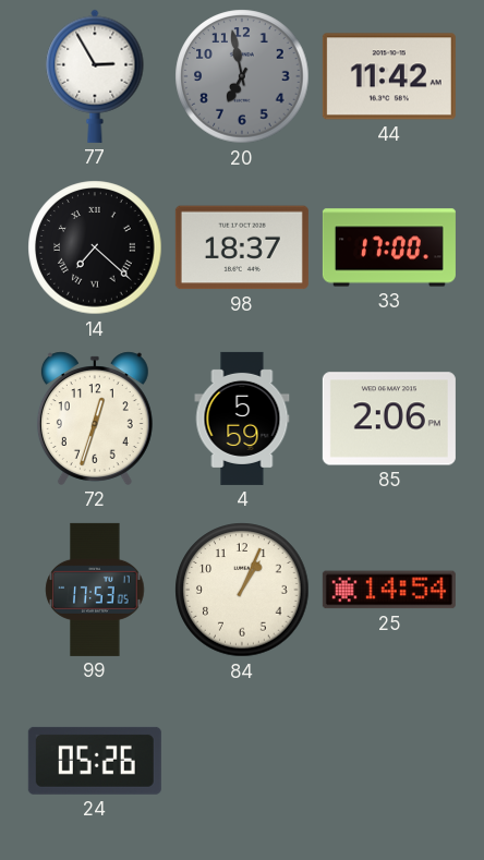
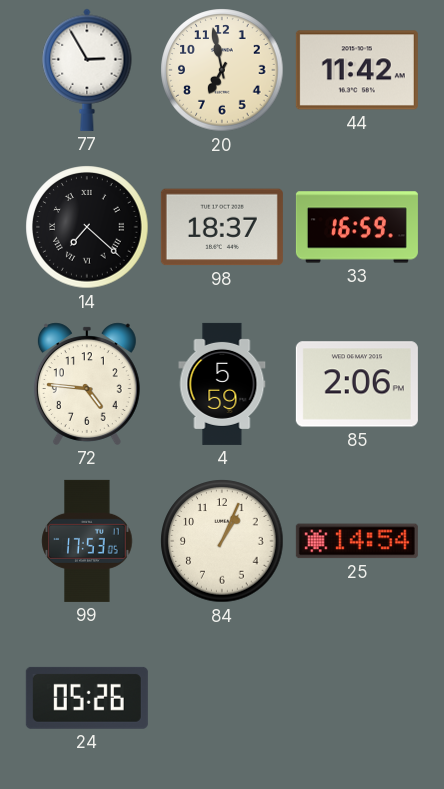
20 dial: grey -> cream (222, 70)
33: 17:00 -> 16:59 (357, 227)
72: 12:33 -> 4:46 (87, 384)
